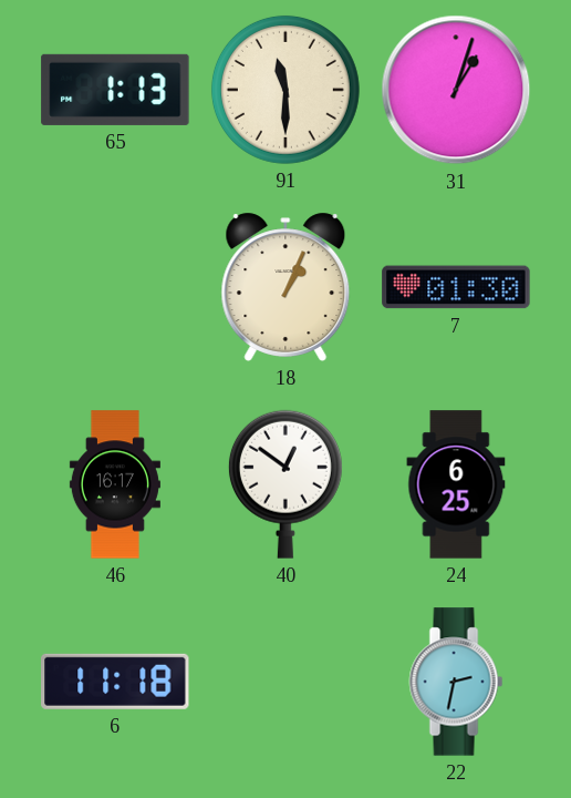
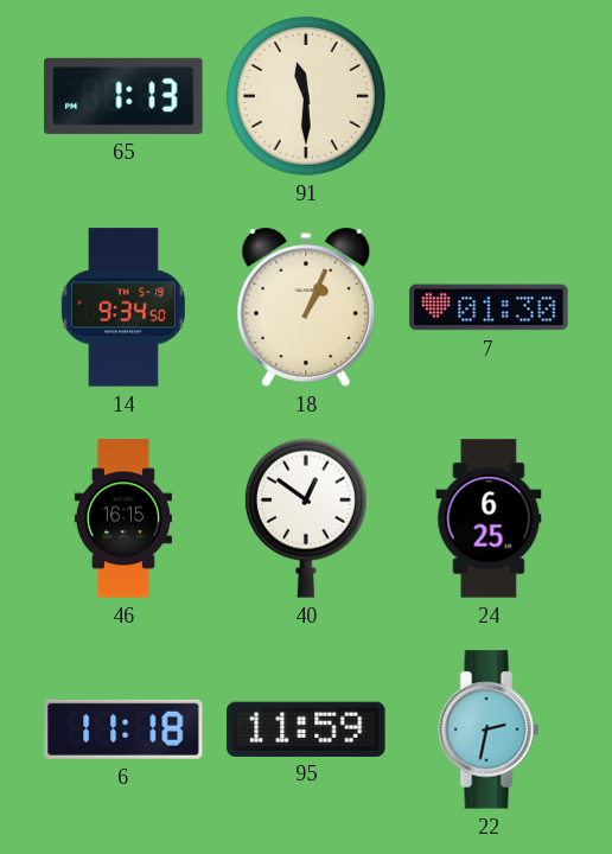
31: 1:03 -> none (456, 90)
14: none -> 9:34 (123, 307)
46: 16:17 -> 16:15 (123, 518)
95: none -> 11:59 (306, 728)
